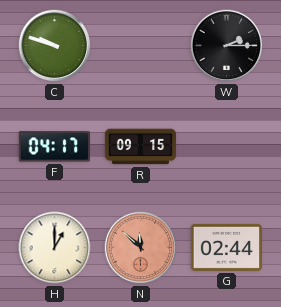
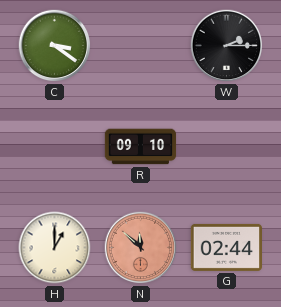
C: 9:48 -> 3:21 (55, 46)
F: 04:17 -> none (54, 147)
R: 09:15 -> 09:10 (141, 147)
